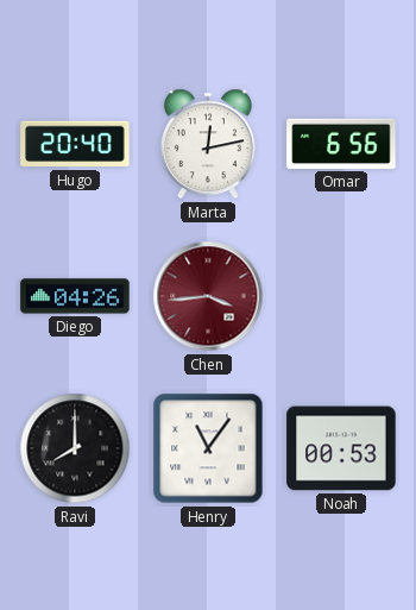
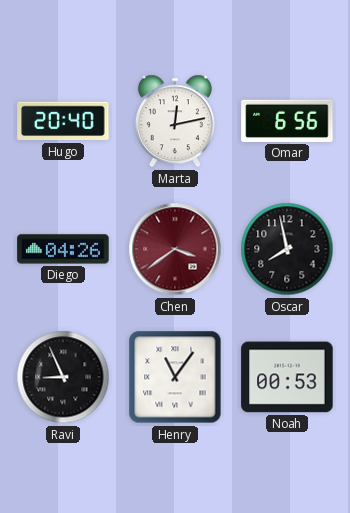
Chen: 3:44 -> 3:39 (175, 249)
Oscar: none -> 7:58 (287, 249)
Ravi: 8:00 -> 8:56 (63, 377)
